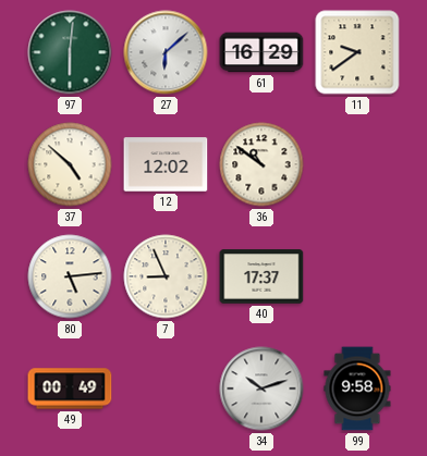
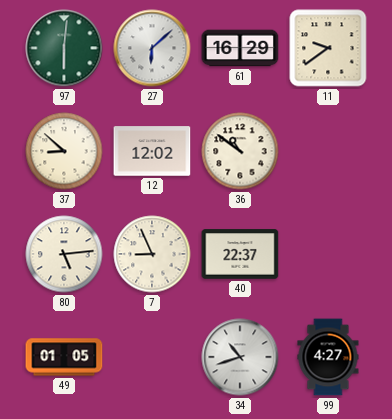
37: 4:52 -> 8:52 (64, 151)
40: 17:37 -> 22:37 (240, 254)
49: 00:49 -> 01:05 (64, 357)
34: 10:12 -> 10:42 (240, 357)
99: 9:58 -> 4:27 (328, 357)
